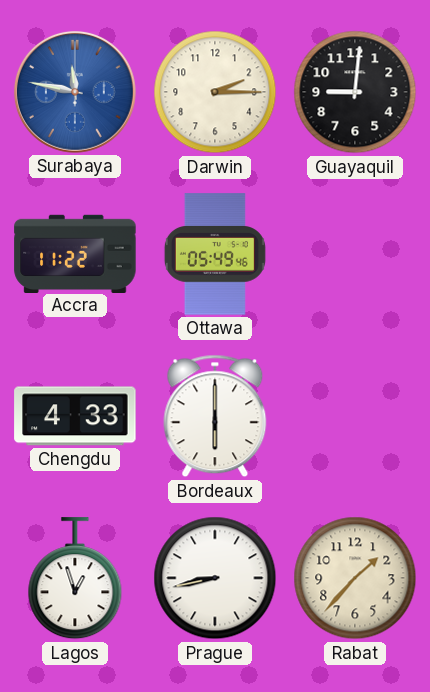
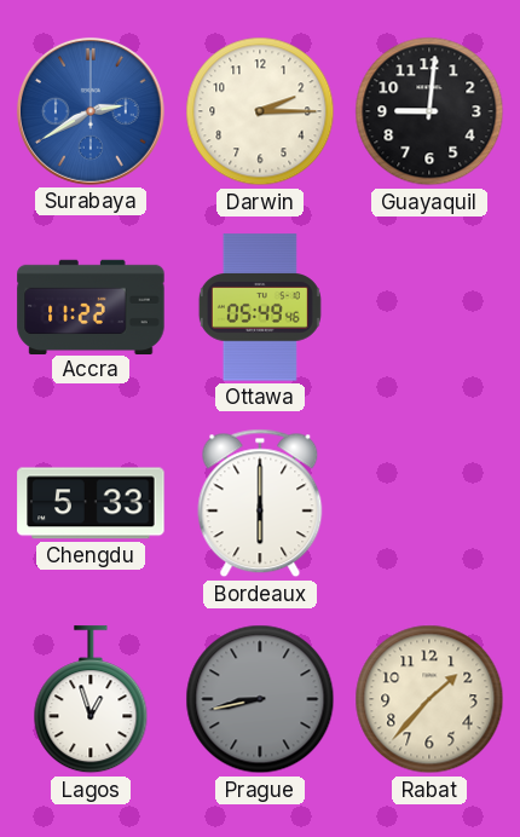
Surabaya: 11:47 -> 2:40 (91, 111)
Chengdu: 4:33 -> 5:33 (91, 503)
Prague dial: white -> grey (260, 699)
